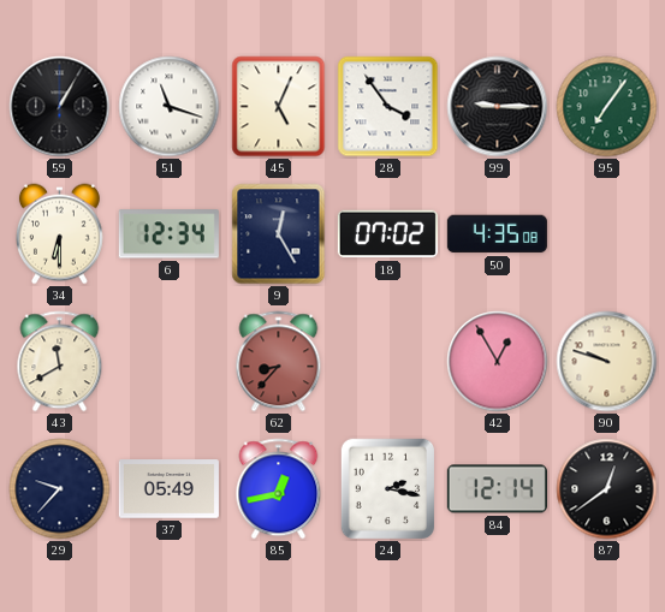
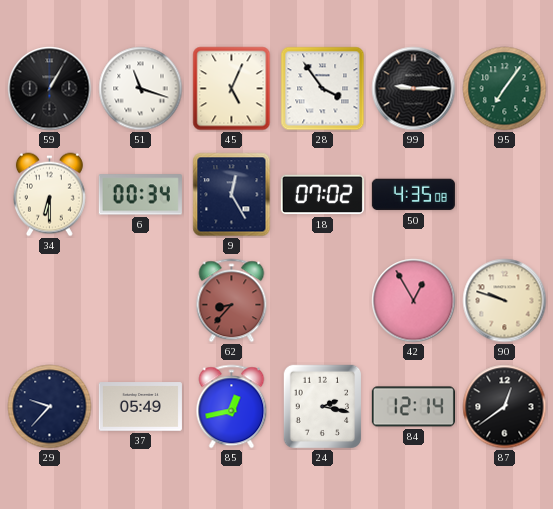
6: 12:34 -> 00:34 (140, 195)
43: 11:40 -> none (60, 362)
